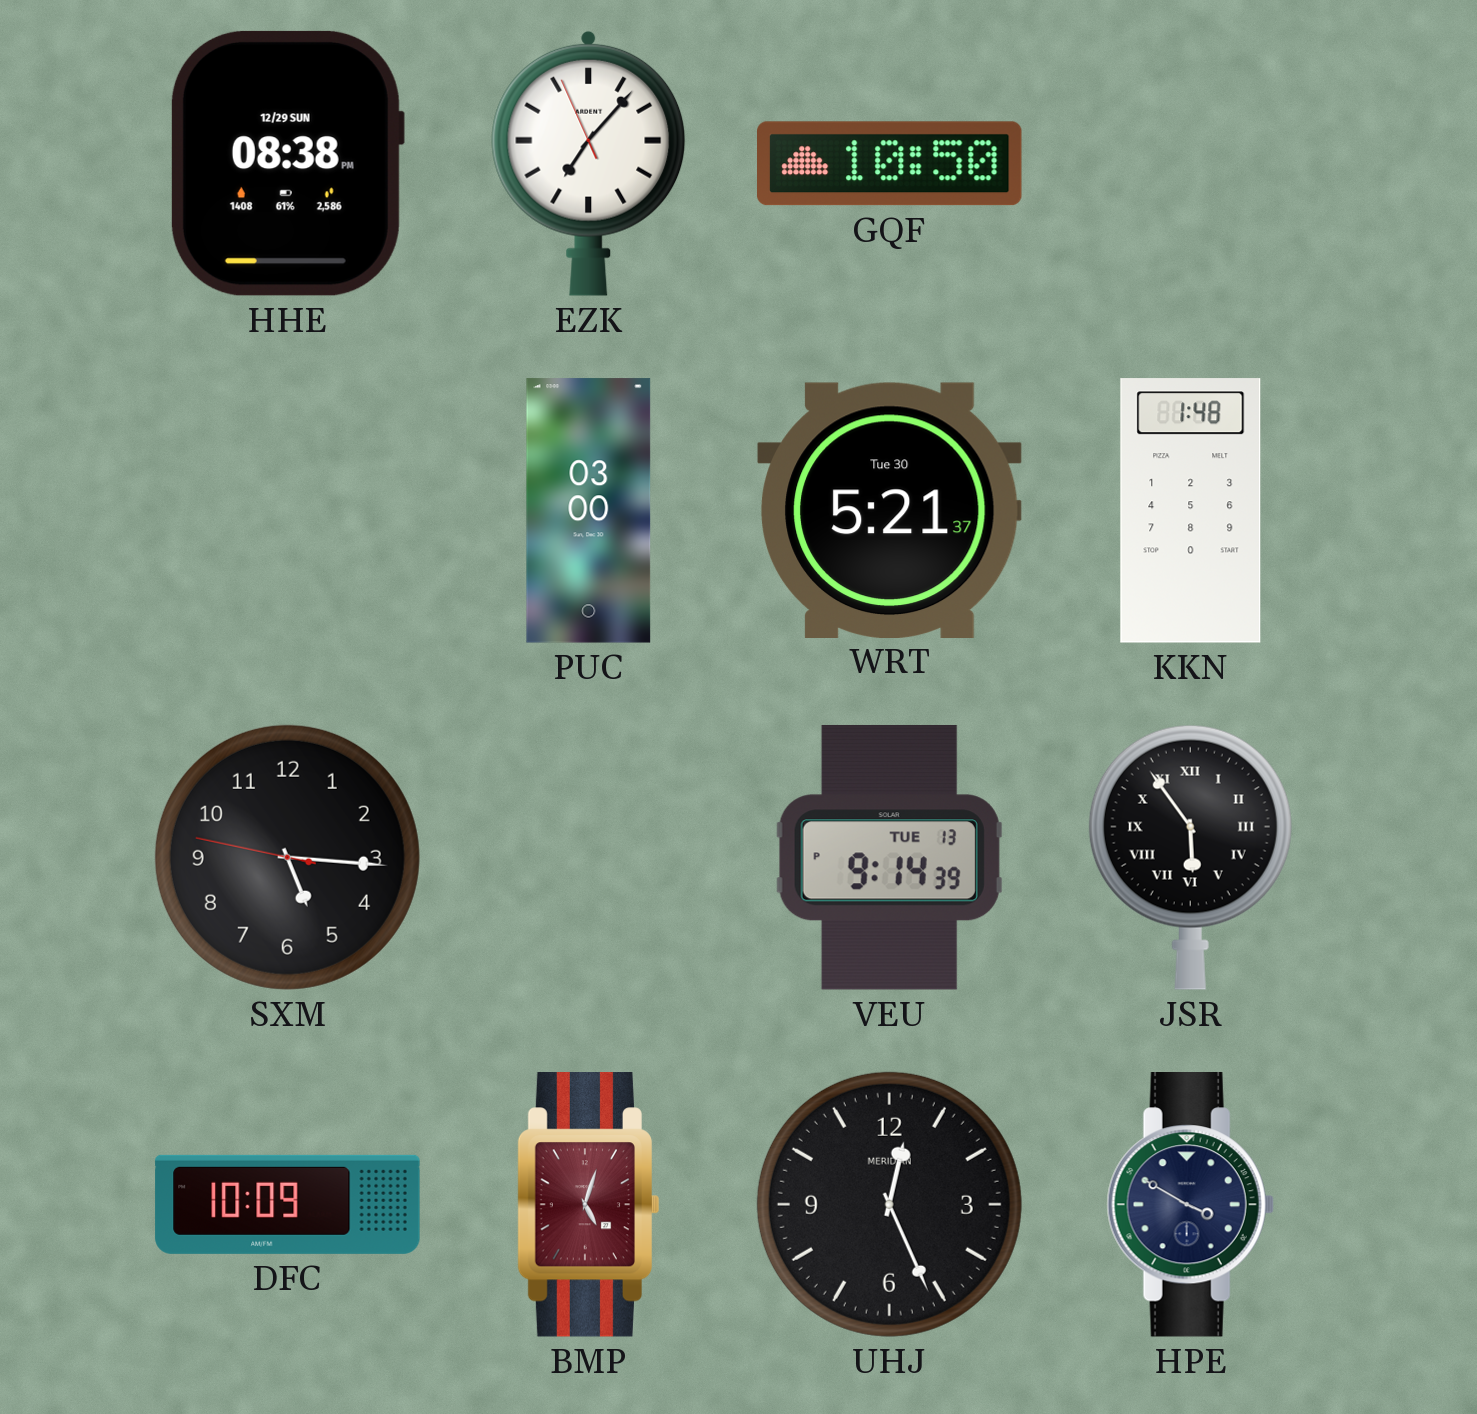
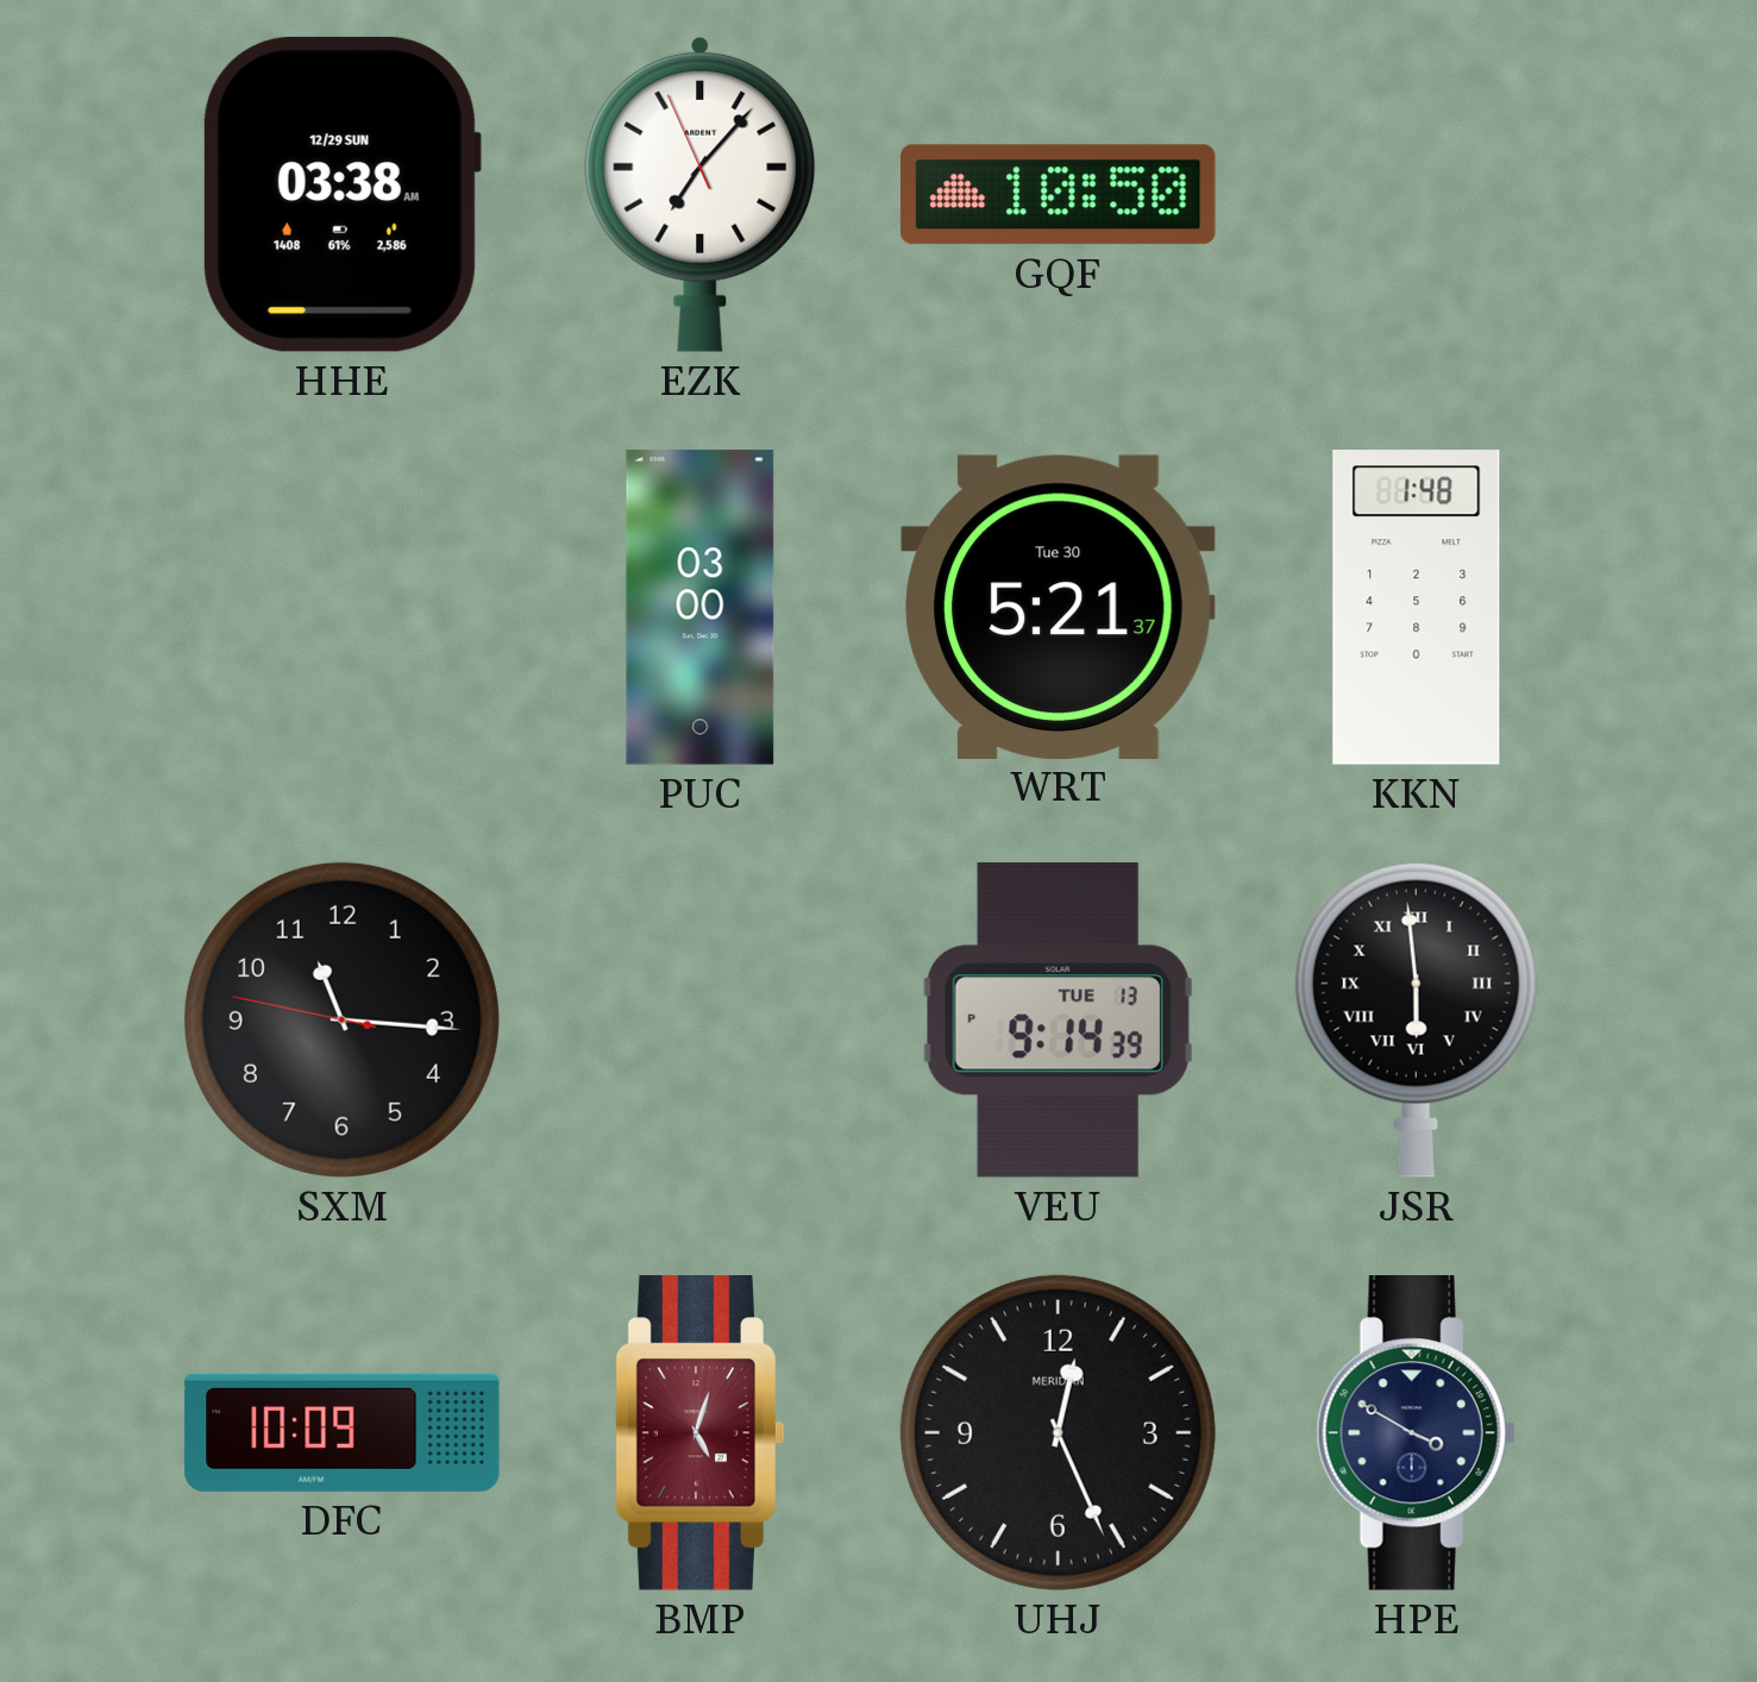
HHE: 08:38 -> 03:38 (341, 194)
SXM: 5:15 -> 11:15 (341, 1019)
JSR: 5:54 -> 5:59 (1416, 1019)
